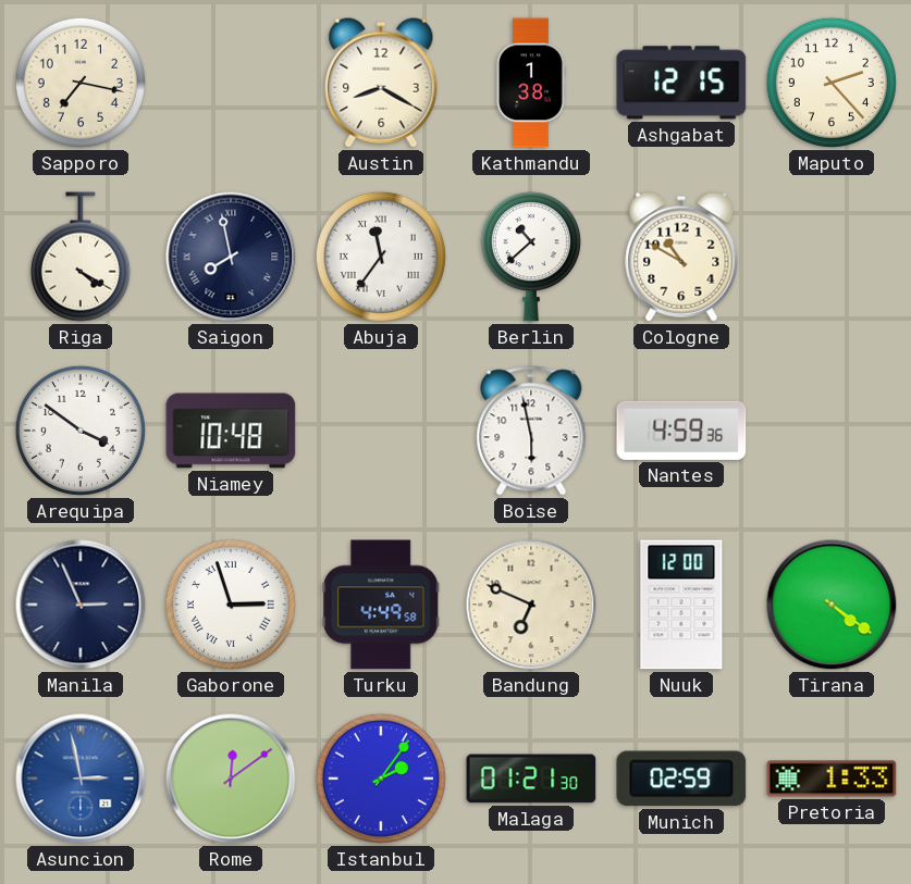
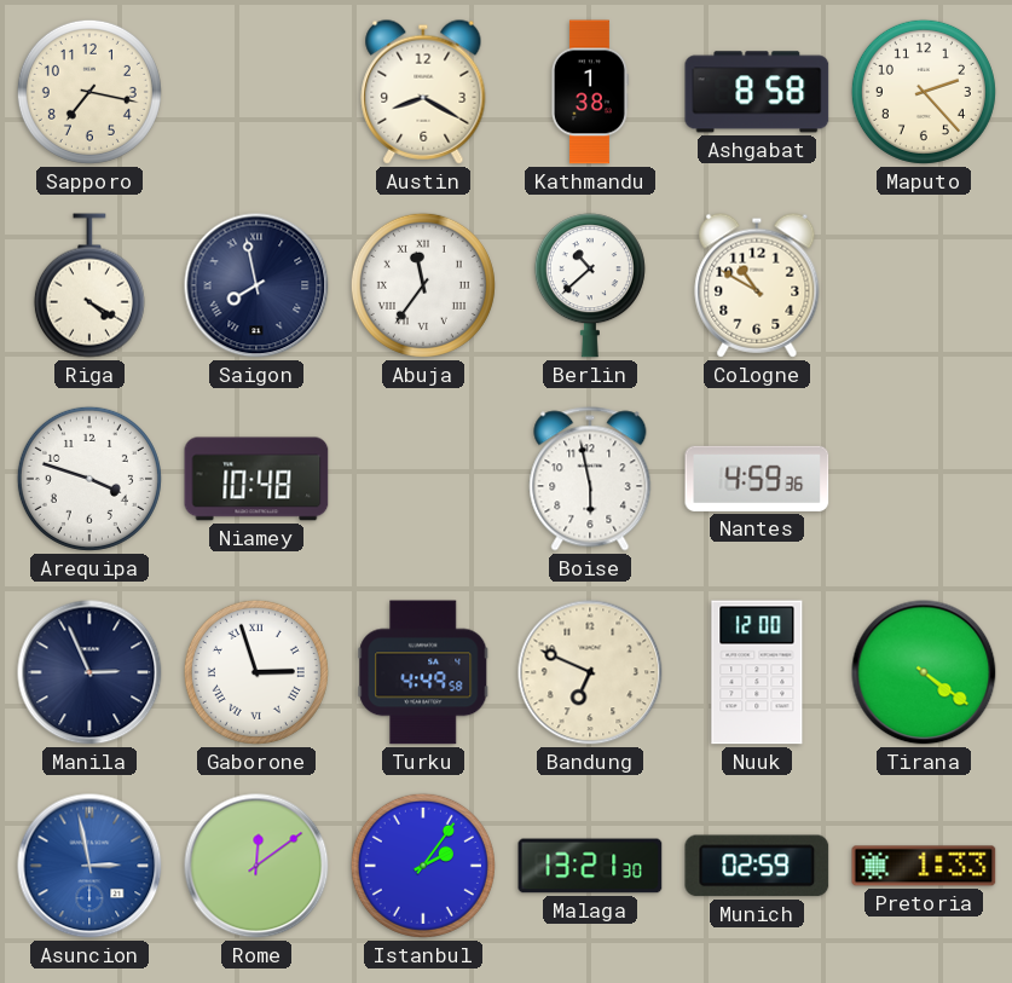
Ashgabat: 12:15 -> 8:58 (757, 92)
Arequipa: 3:51 -> 3:48 (89, 479)
Malaga: 01:21 -> 13:21 (590, 866)
